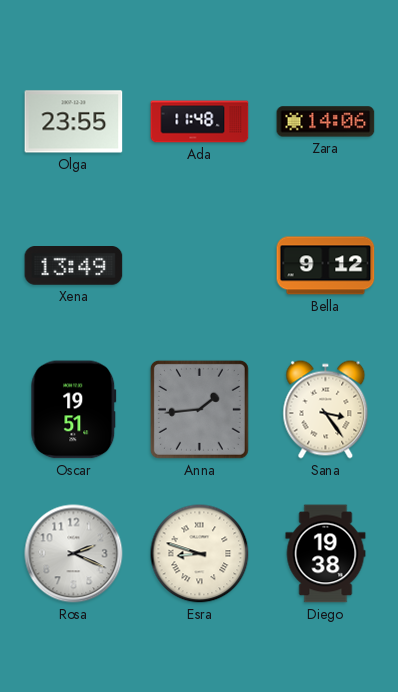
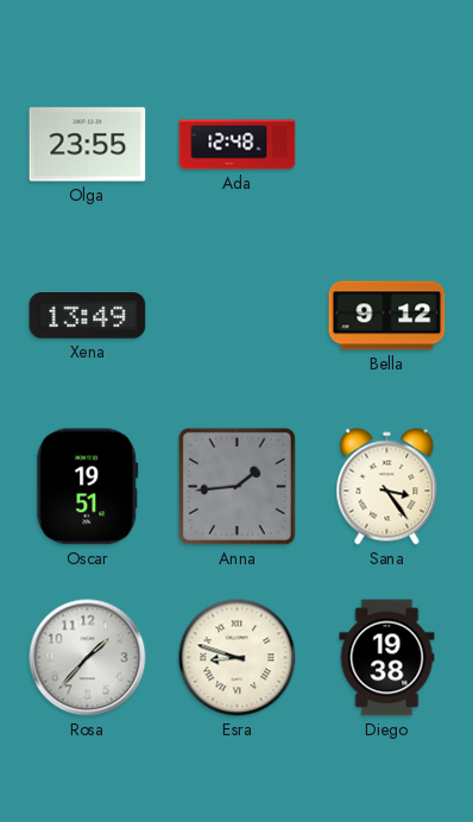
Ada: 11:48 -> 12:48 (238, 145)
Zara: 14:06 -> none (326, 122)
Rosa: 2:19 -> 1:37 (88, 658)
